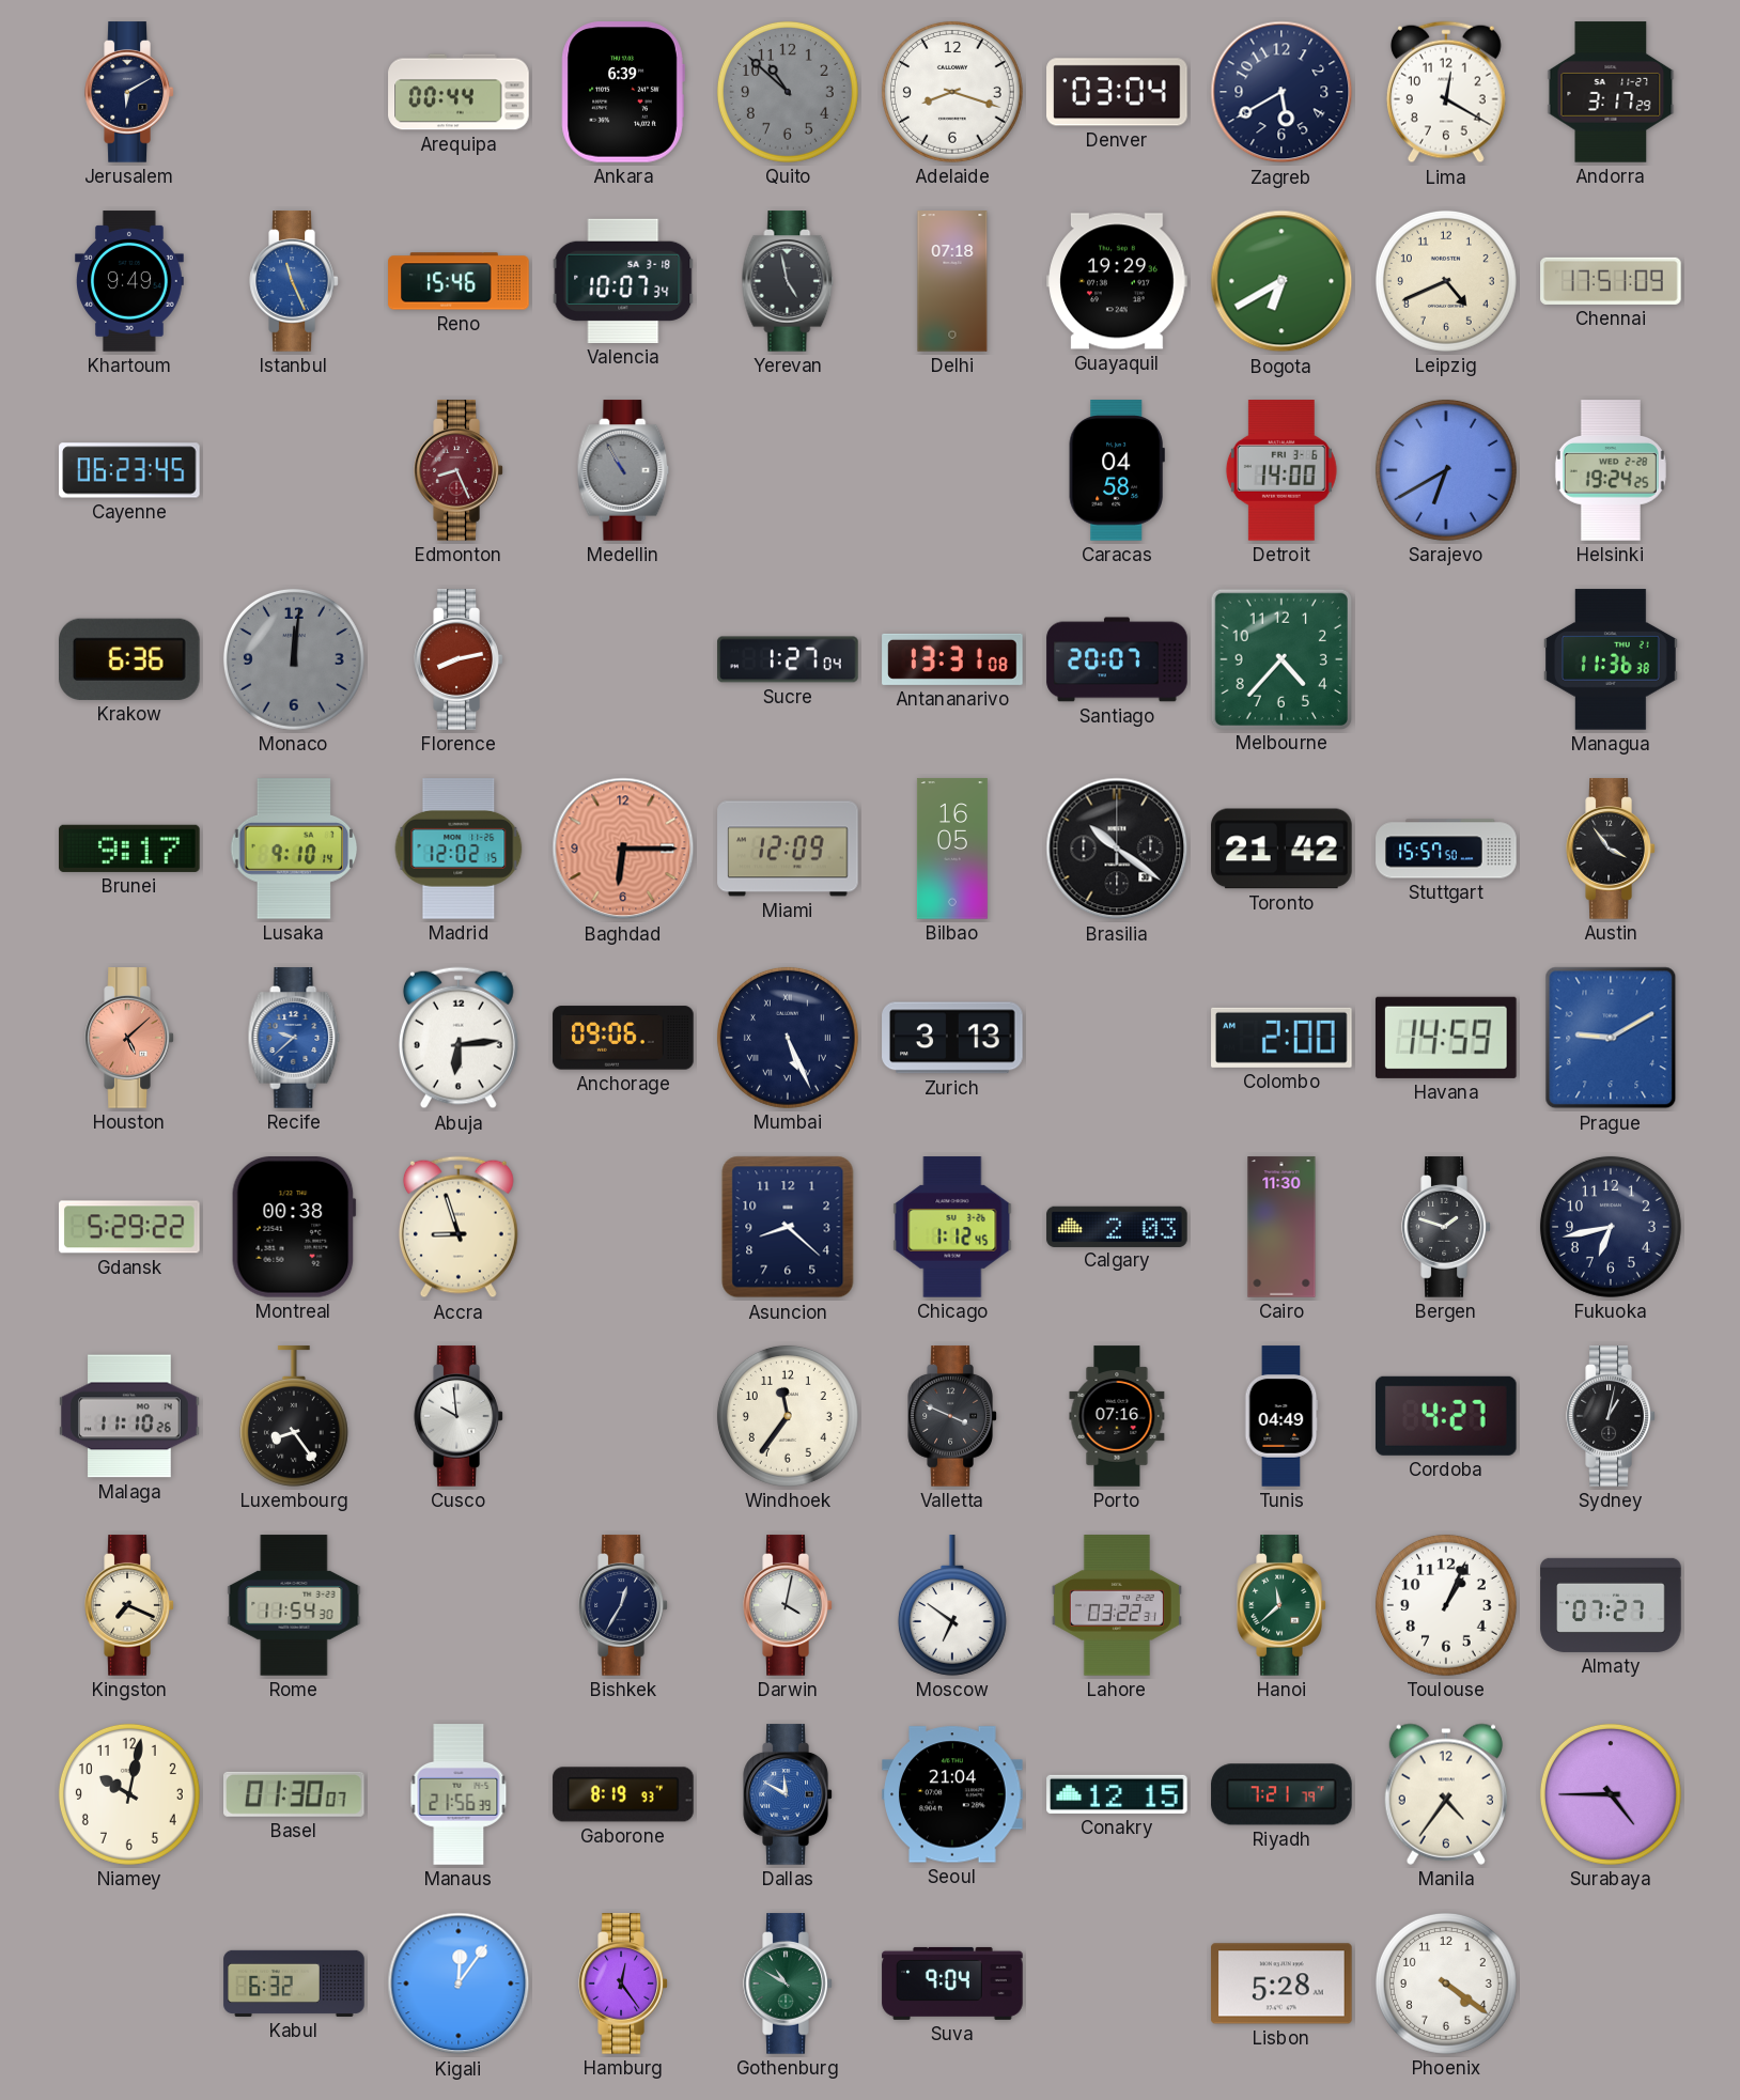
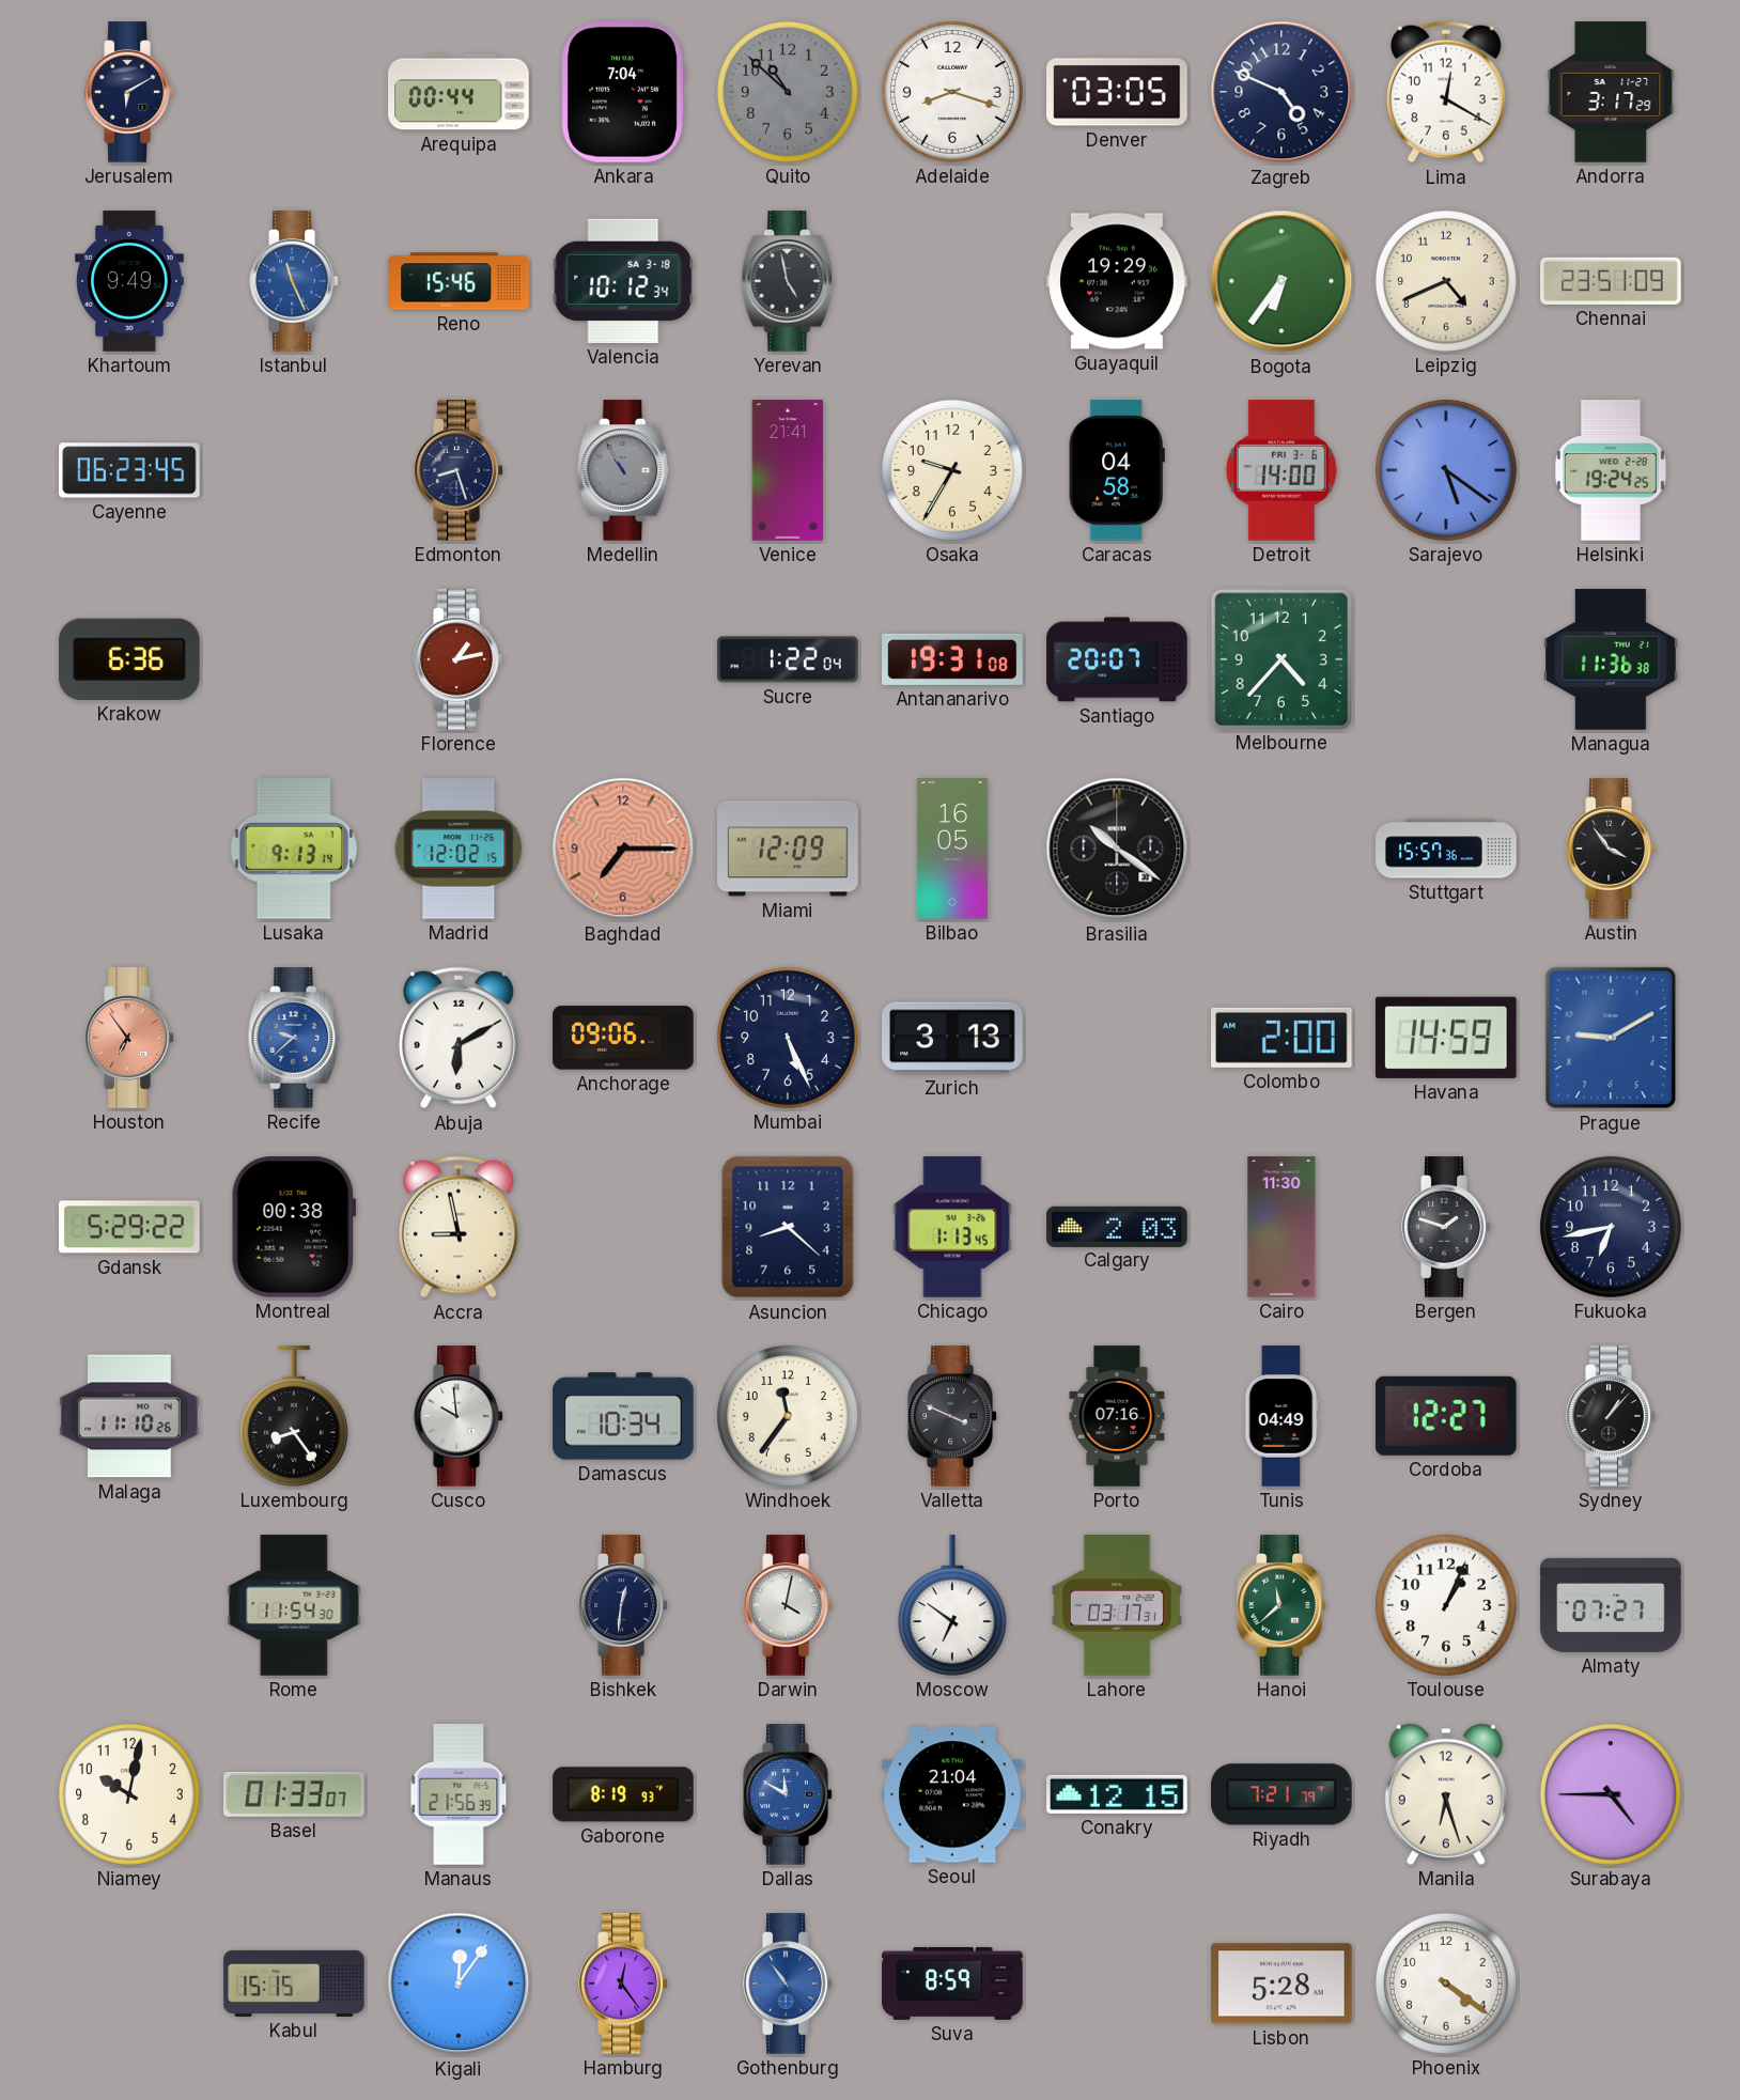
Ankara: 6:39 -> 7:04 (623, 92)
Denver: 03:04 -> 03:05 (1117, 92)
Zagreb: 5:40 -> 4:49 (1281, 92)
Valencia: 10:07 -> 10:12 (623, 281)
Delhi: 07:18 -> none (952, 281)
Bogota: 6:40 -> 6:36 (1281, 281)
Chennai: 17:51 -> 23:51 (1611, 281)
Edmonton: 8:26 -> 8:27 (459, 470)
Edmonton dial: burgundy -> navy (459, 470)
Venice: none -> 21:41 (788, 470)
Osaka: none -> 9:35 (952, 470)
Sarajevo: 6:40 -> 5:21 (1446, 470)
Monaco: 12:01 -> none (294, 659)
Florence: 8:13 -> 1:13 (459, 659)
Sucre: 1:27 -> 1:22 (788, 659)
Antananarivo: 13:31 -> 19:31 (952, 659)
Brunei: 9:17 -> none (129, 849)
Lusaka: 9:10 -> 9:13 (294, 849)
Baghdad: 6:15 -> 7:15 (623, 849)
Toronto: 21:42 -> none (1281, 849)
Stuttgart: 15:57:50 -> 15:57:36 (1446, 849)
Houston: 5:08 -> 6:54 (129, 1038)
Abuja: 6:14 -> 6:10 (459, 1038)
Mumbai numerals: Roman -> Arabic (788, 1038)
Accra: 8:57 -> 8:58 (459, 1227)
Chicago: 1:12 -> 1:13 (952, 1227)
Damascus: none -> 10:34 (623, 1416)
Cordoba: 4:27 -> 12:27 (1446, 1416)
Sydney: 1:02 -> 1:07 (1611, 1416)
Kingston: 7:19 -> none (129, 1605)
Bishkek: 12:35 -> 12:31 (623, 1605)
Lahore: 03:22 -> 03:17 (1117, 1605)
Basel: 01:30 -> 01:33 (295, 1794)
Manila: 4:36 -> 6:27 (1446, 1794)
Kabul: 6:32 -> 15:15 (294, 1984)
Gothenburg: 10:50 -> 10:54 (788, 1984)
Gothenburg dial: green -> blue (788, 1984)
Suva: 9:04 -> 8:59 (952, 1984)
